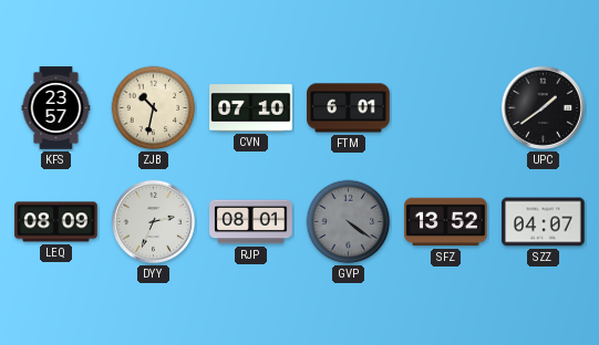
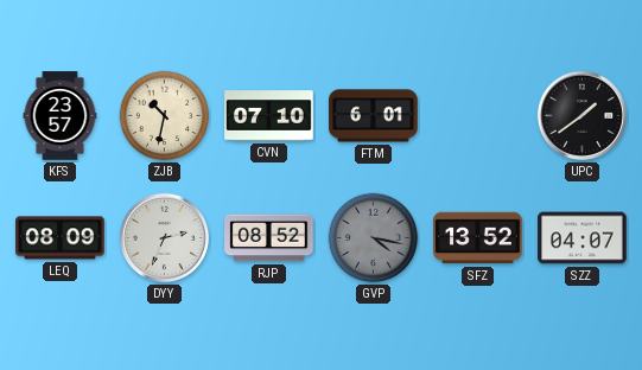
RJP: 08:01 -> 08:52 (269, 238)
GVP: 4:21 -> 4:17 (374, 238)
